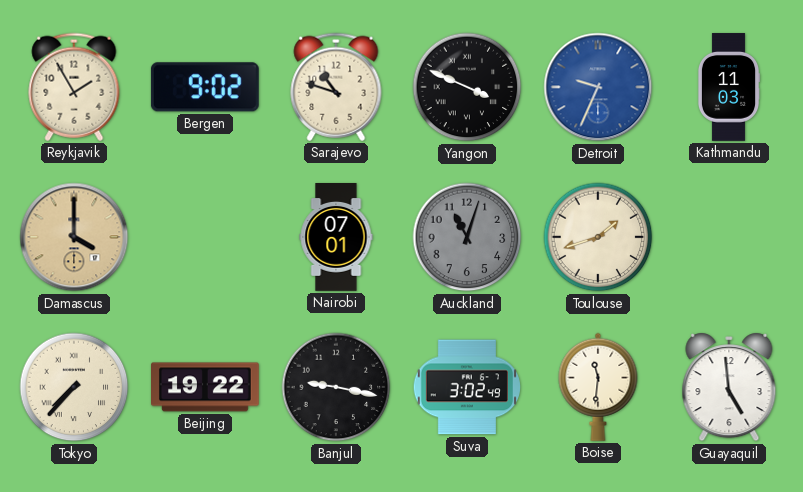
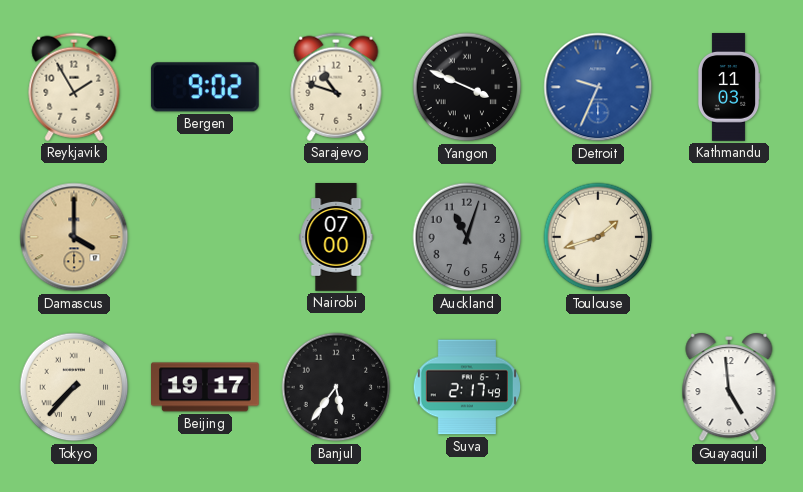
Nairobi: 07:01 -> 07:00 (336, 238)
Beijing: 19:22 -> 19:17 (206, 387)
Banjul: 9:17 -> 5:36 (336, 387)
Suva: 3:02 -> 2:17 (467, 387)
Boise: 11:31 -> none (598, 387)
